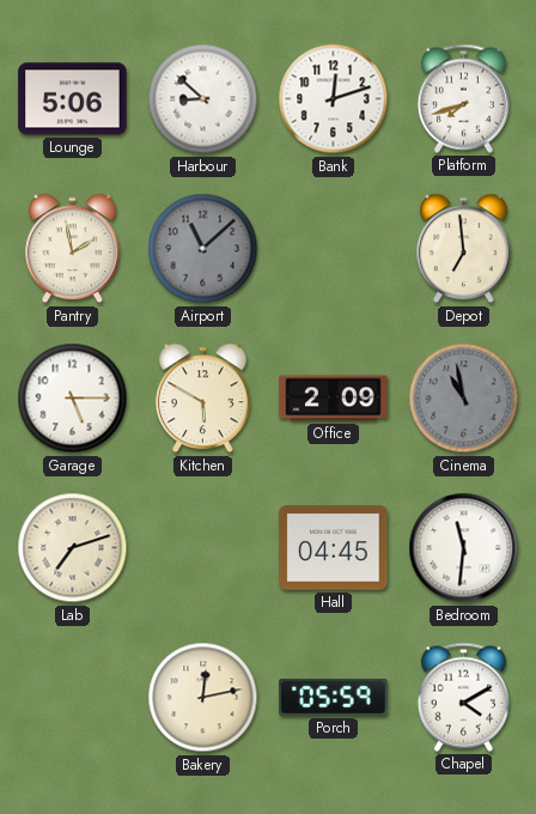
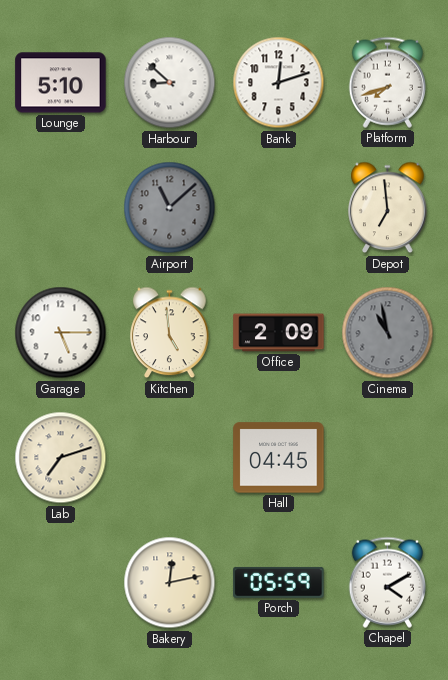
Lounge: 5:06 -> 5:10 (61, 83)
Pantry: 1:58 -> none (73, 249)
Kitchen: 5:50 -> 4:59 (170, 333)
Bedroom: 11:31 -> none (464, 548)
